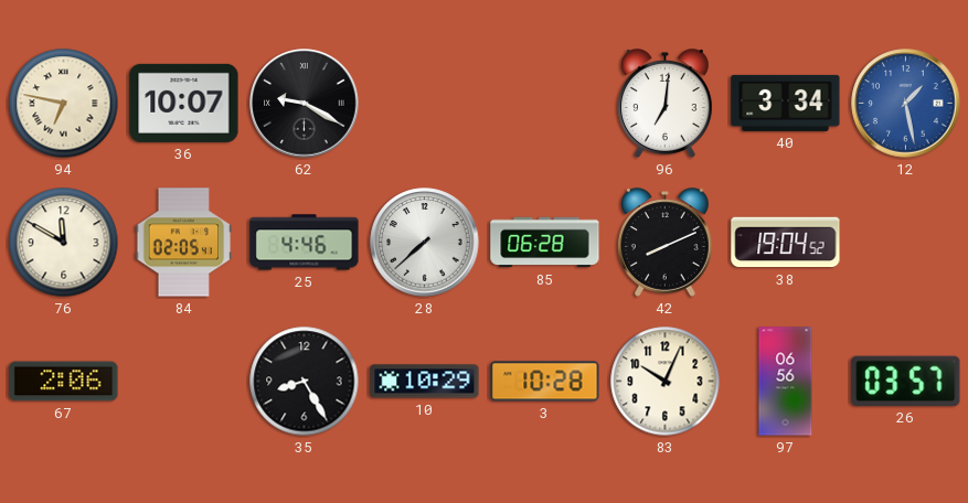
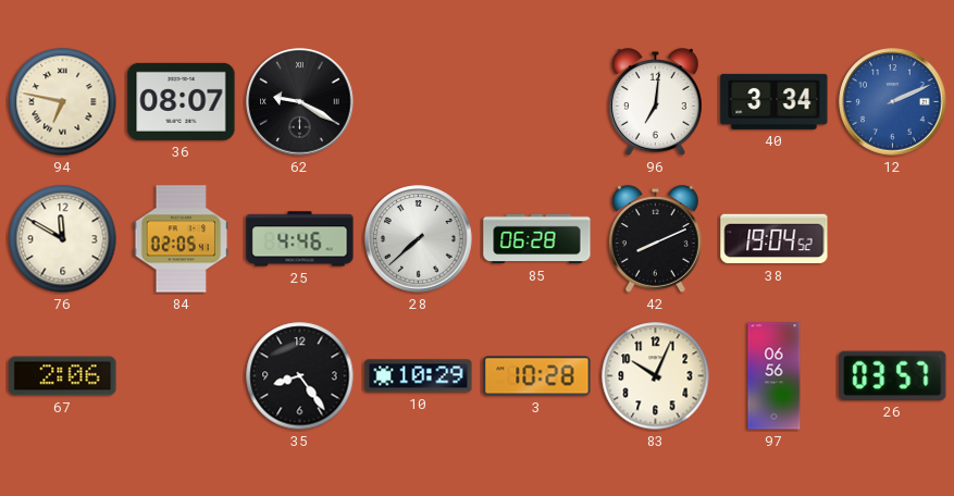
36: 10:07 -> 08:07 (182, 101)
12: 1:28 -> 2:11 (893, 102)
35: 8:25 -> 8:24 (300, 376)
